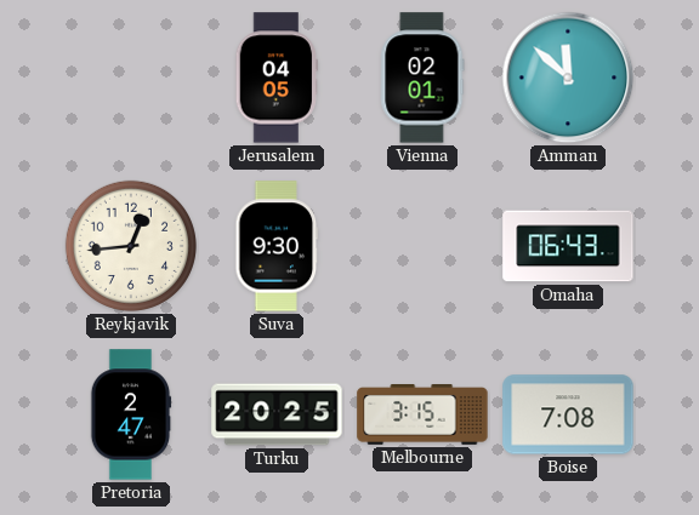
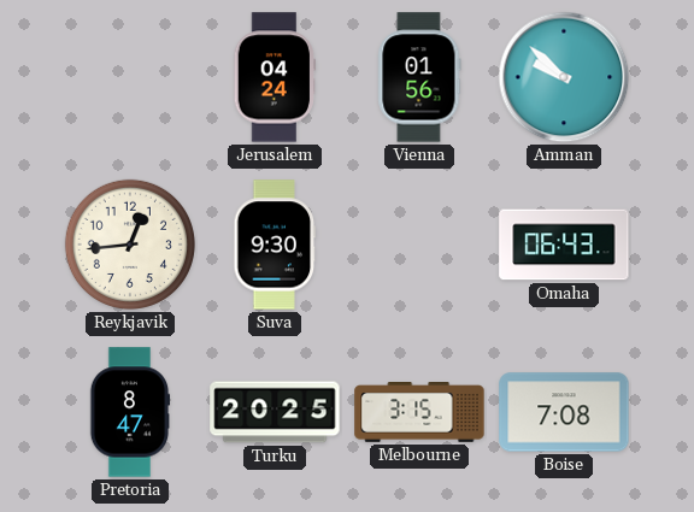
Jerusalem: 04:05 -> 04:24 (274, 77)
Vienna: 02:01 -> 01:56 (419, 77)
Amman: 11:52 -> 9:52 (564, 77)
Pretoria: 2:47 -> 8:47 (130, 412)
